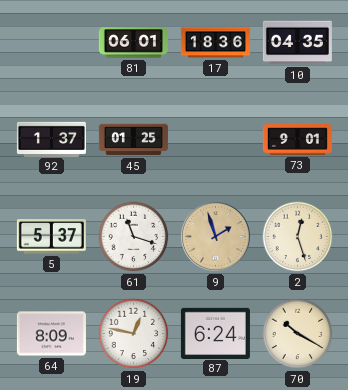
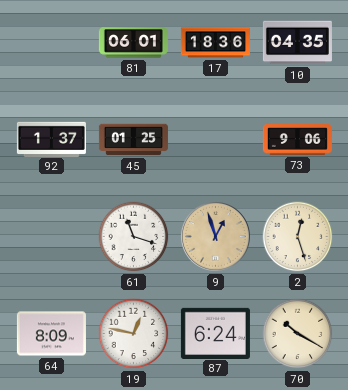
73: 9:01 -> 9:06 (297, 140)
5: 5:37 -> none (51, 237)
9: 1:57 -> 12:57 (215, 236)
